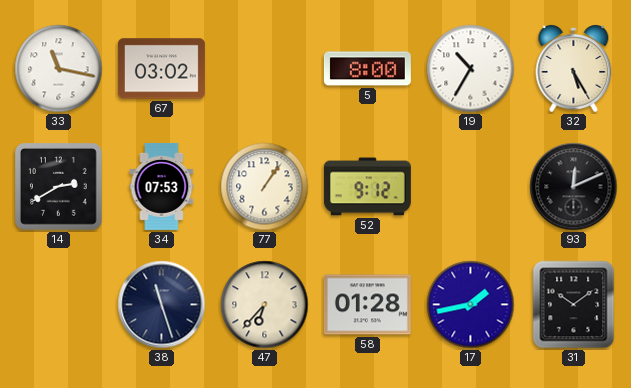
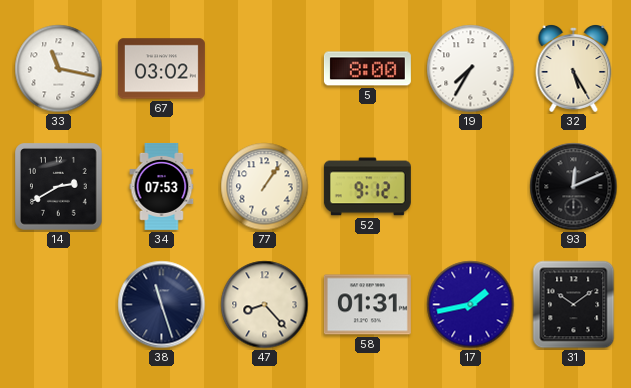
19: 10:35 -> 7:35 (471, 69)
47: 6:37 -> 8:23 (265, 305)
58: 01:28 -> 01:31 (367, 305)
